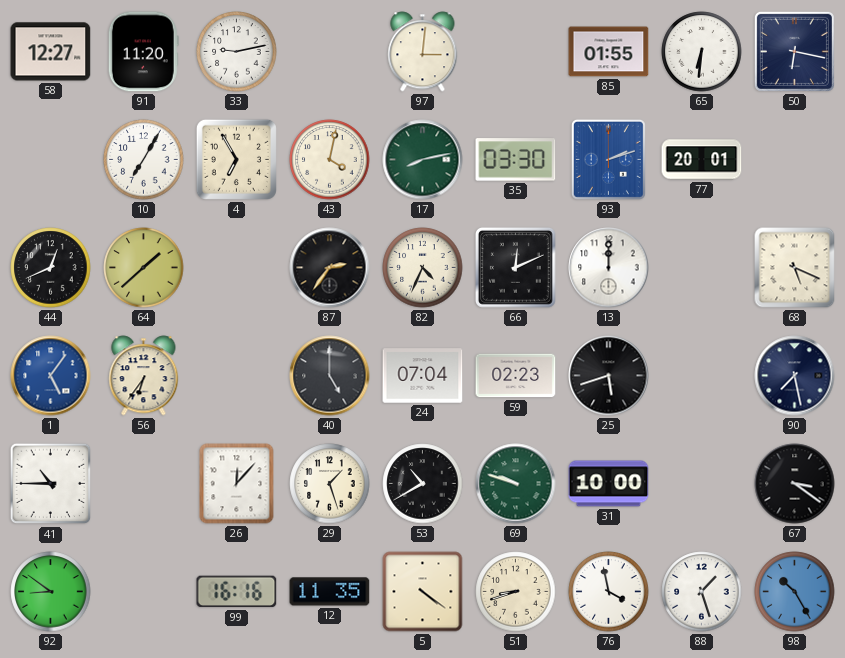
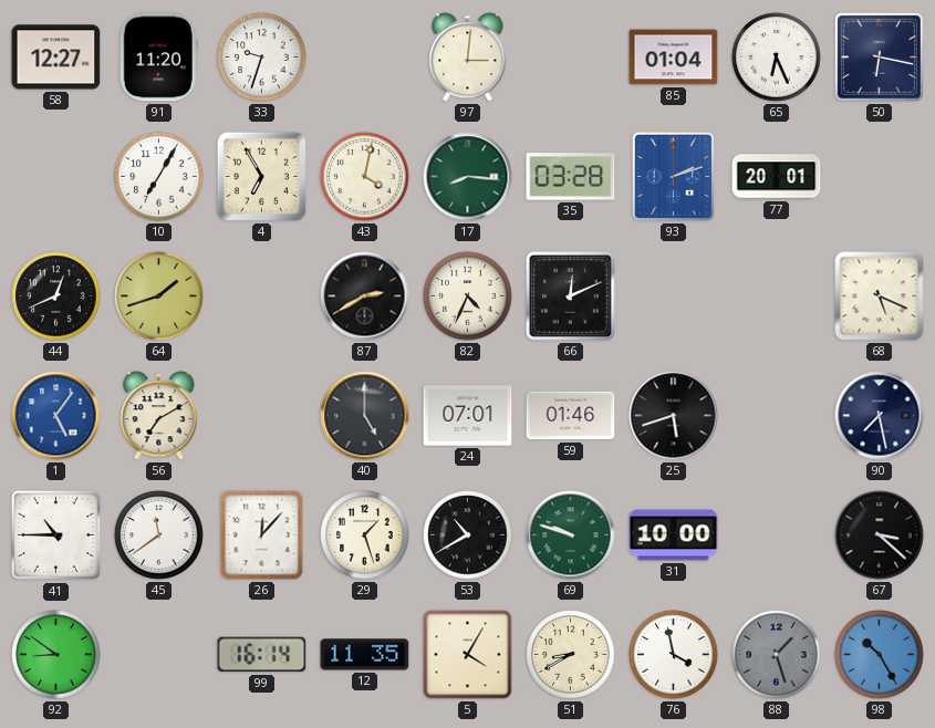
33: 9:13 -> 9:33 (262, 58)
85: 01:55 -> 01:04 (674, 58)
65: 6:31 -> 6:26 (777, 58)
17: 8:13 -> 8:16 (468, 177)
35: 03:30 -> 03:28 (571, 177)
64: 1:38 -> 1:42 (159, 297)
87: 2:36 -> 2:40 (365, 297)
13: 12:00 -> none (609, 268)
56: 6:36 -> 7:10 (159, 416)
24: 07:04 -> 07:01 (468, 416)
59: 02:23 -> 01:46 (571, 416)
45: none -> 11:39 (159, 535)
67: 3:21 -> 3:22 (880, 535)
99: 16:16 -> 16:14 (262, 655)
5: 4:21 -> 4:05 (468, 655)
51: 8:42 -> 8:40 (571, 655)
88 dial: white -> grey (777, 655)
